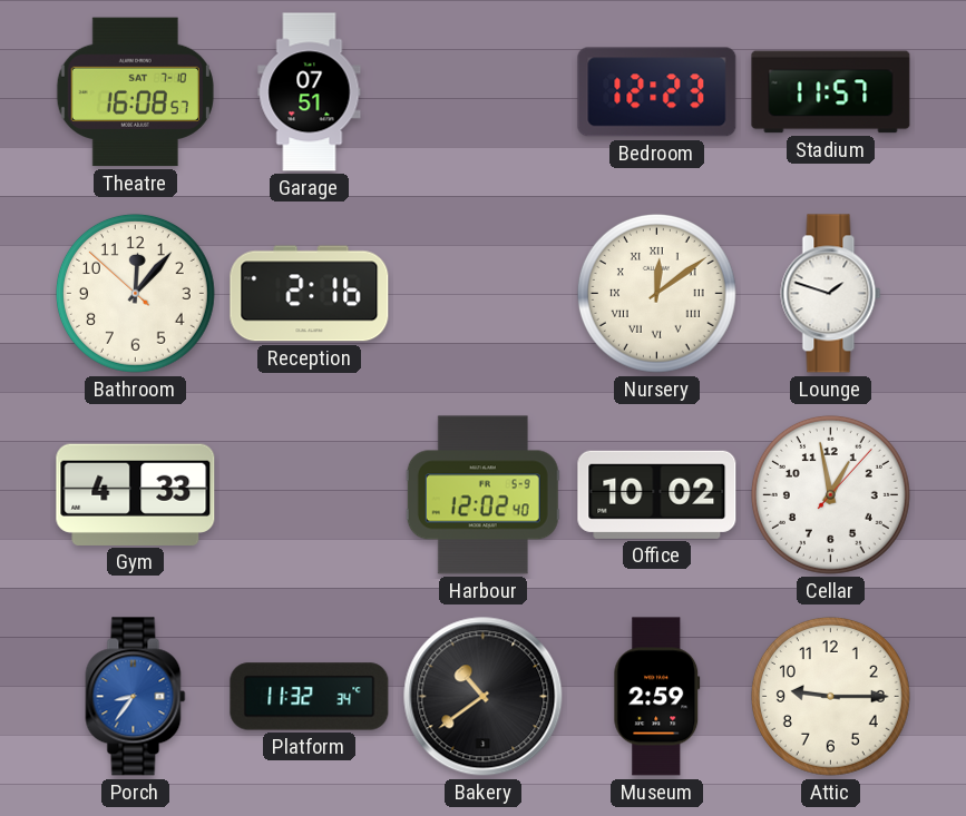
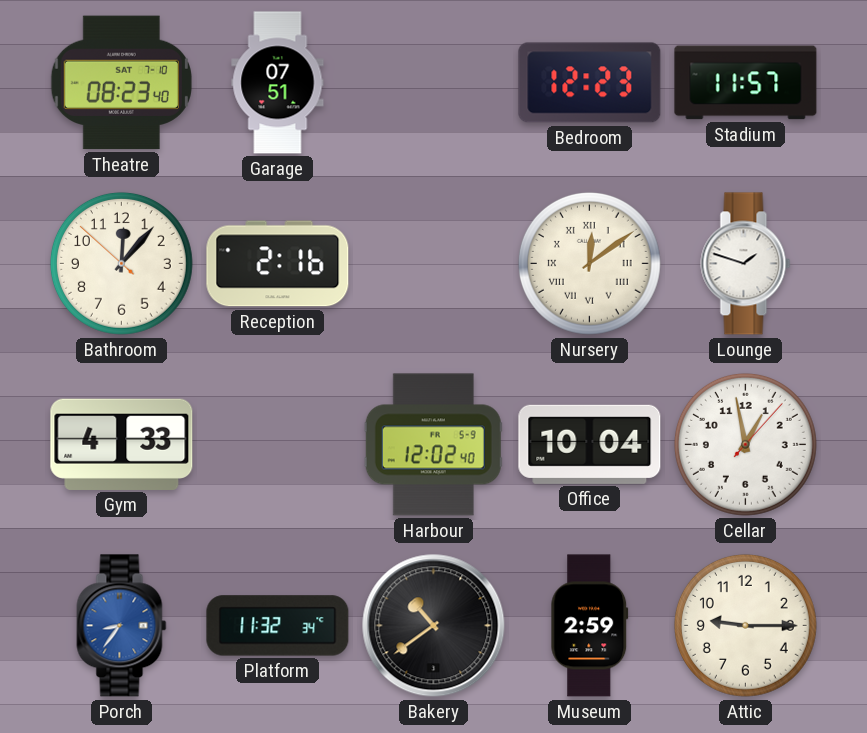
Theatre: 16:08 -> 08:23 (121, 83)
Office: 10:02 -> 10:04 (590, 444)
